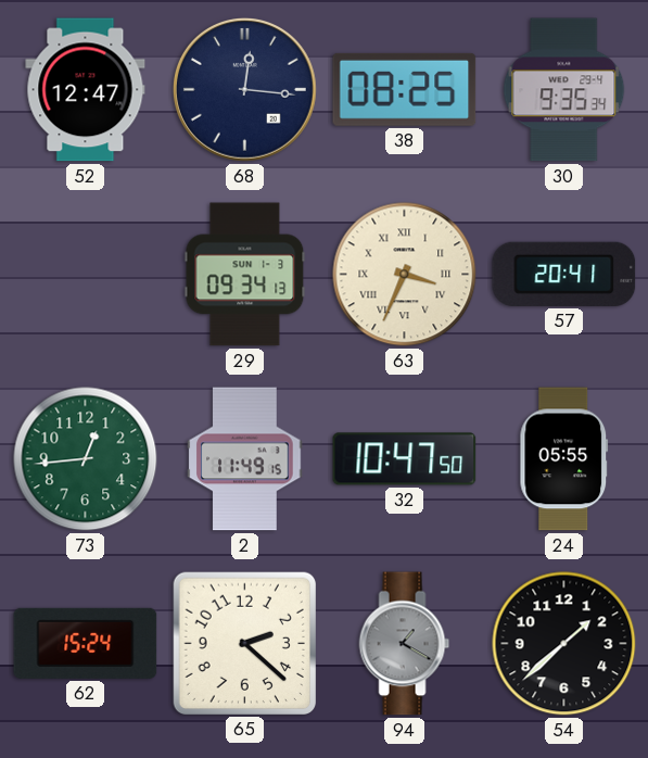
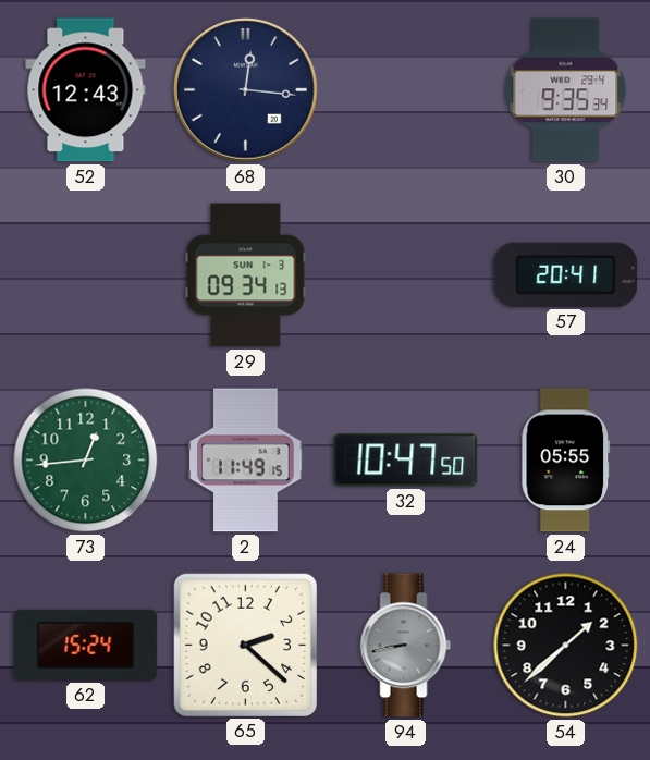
52: 12:47 -> 12:43 (86, 90)
38: 08:25 -> none (405, 89)
63: 3:34 -> none (405, 275)
94: 1:20 -> 8:43 (406, 646)
